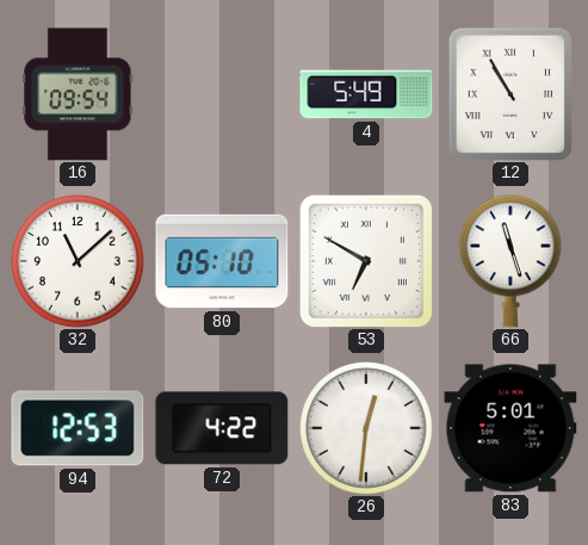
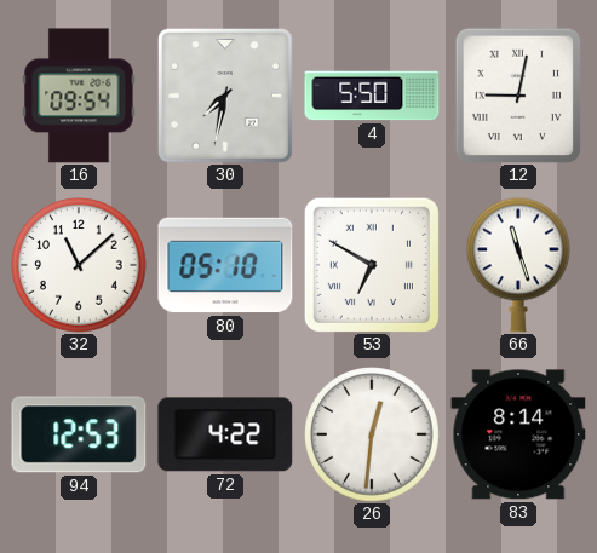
30: none -> 7:32 (225, 96)
4: 5:49 -> 5:50 (372, 96)
12: 10:55 -> 9:02 (518, 96)
83: 5:01 -> 8:14 (518, 434)
